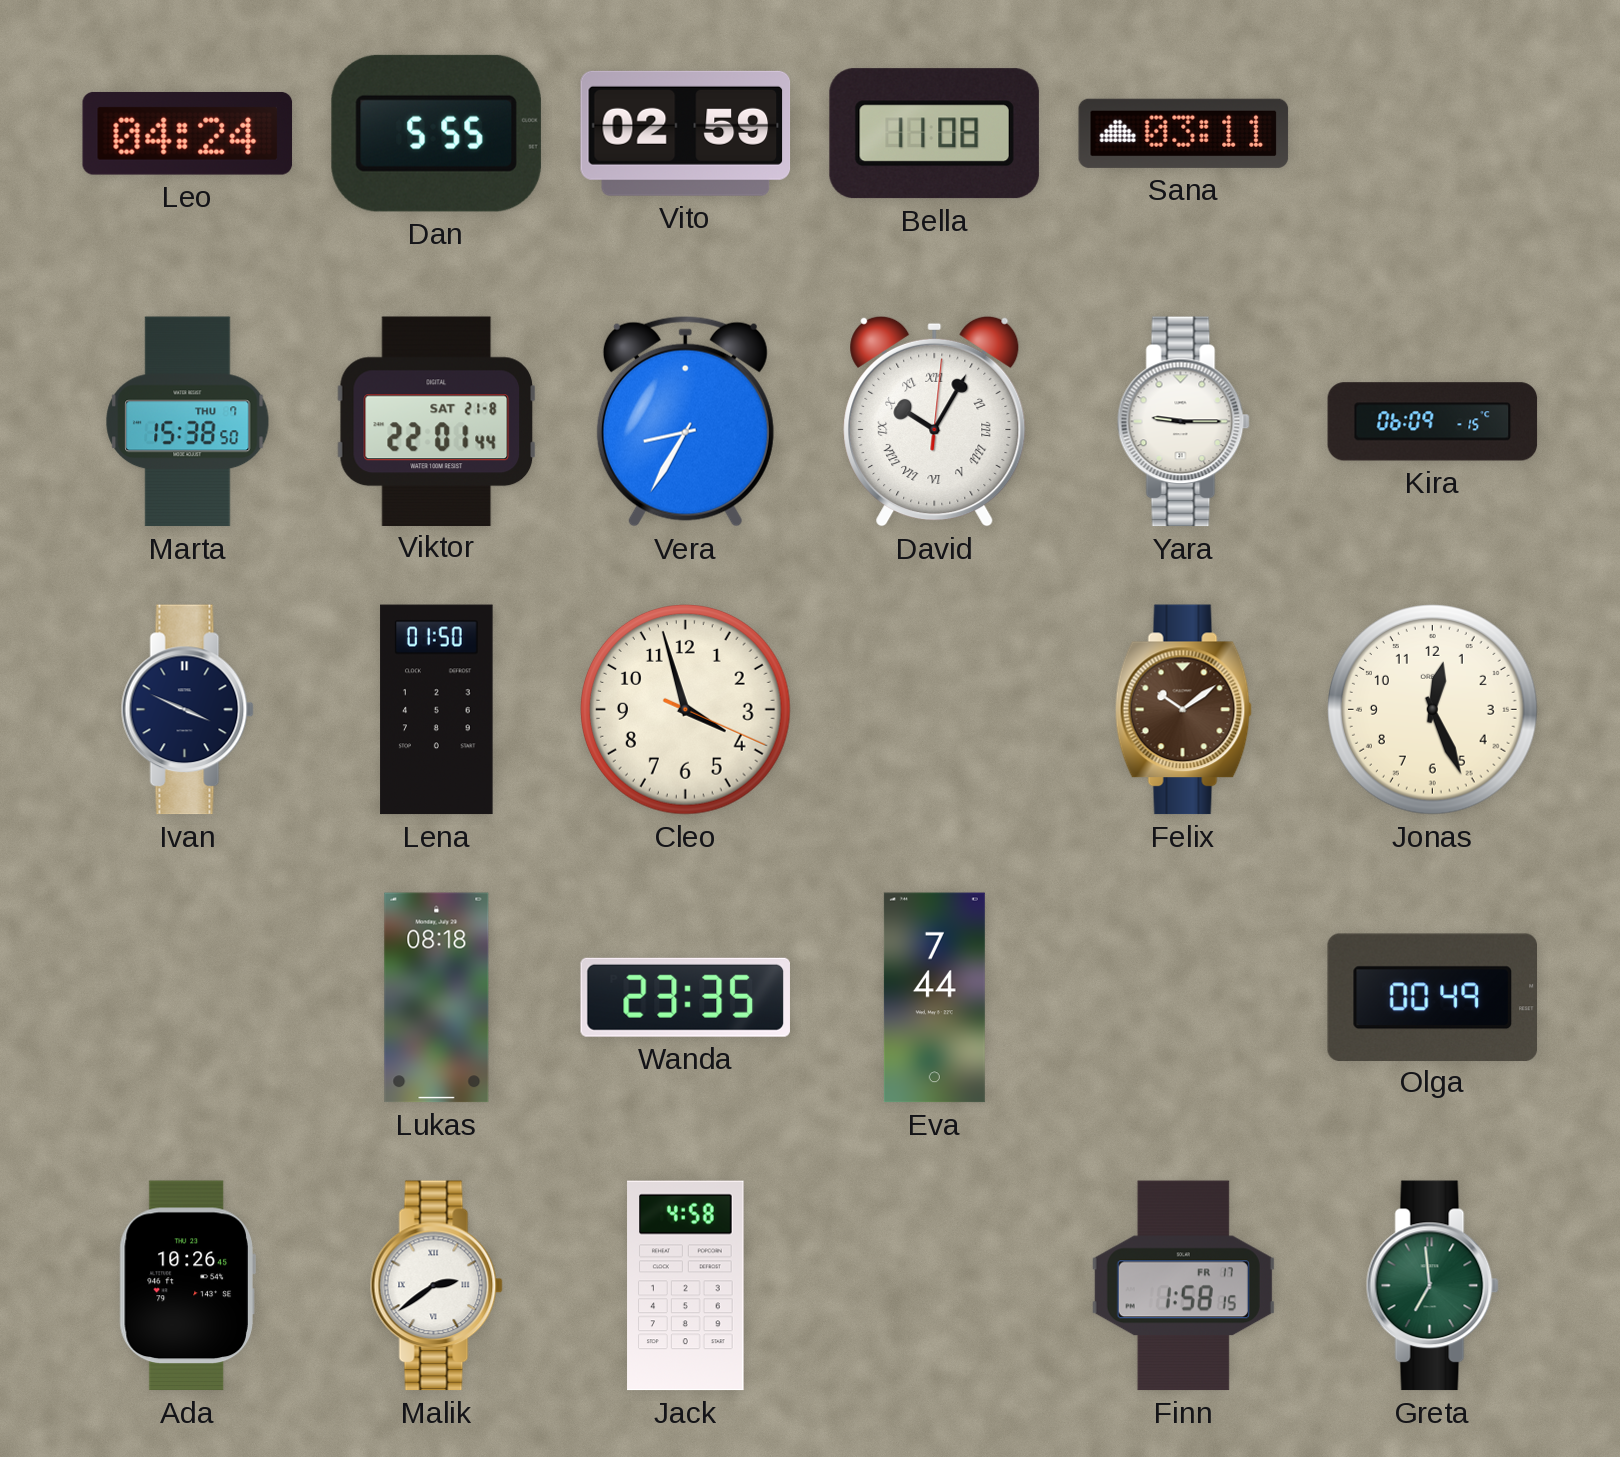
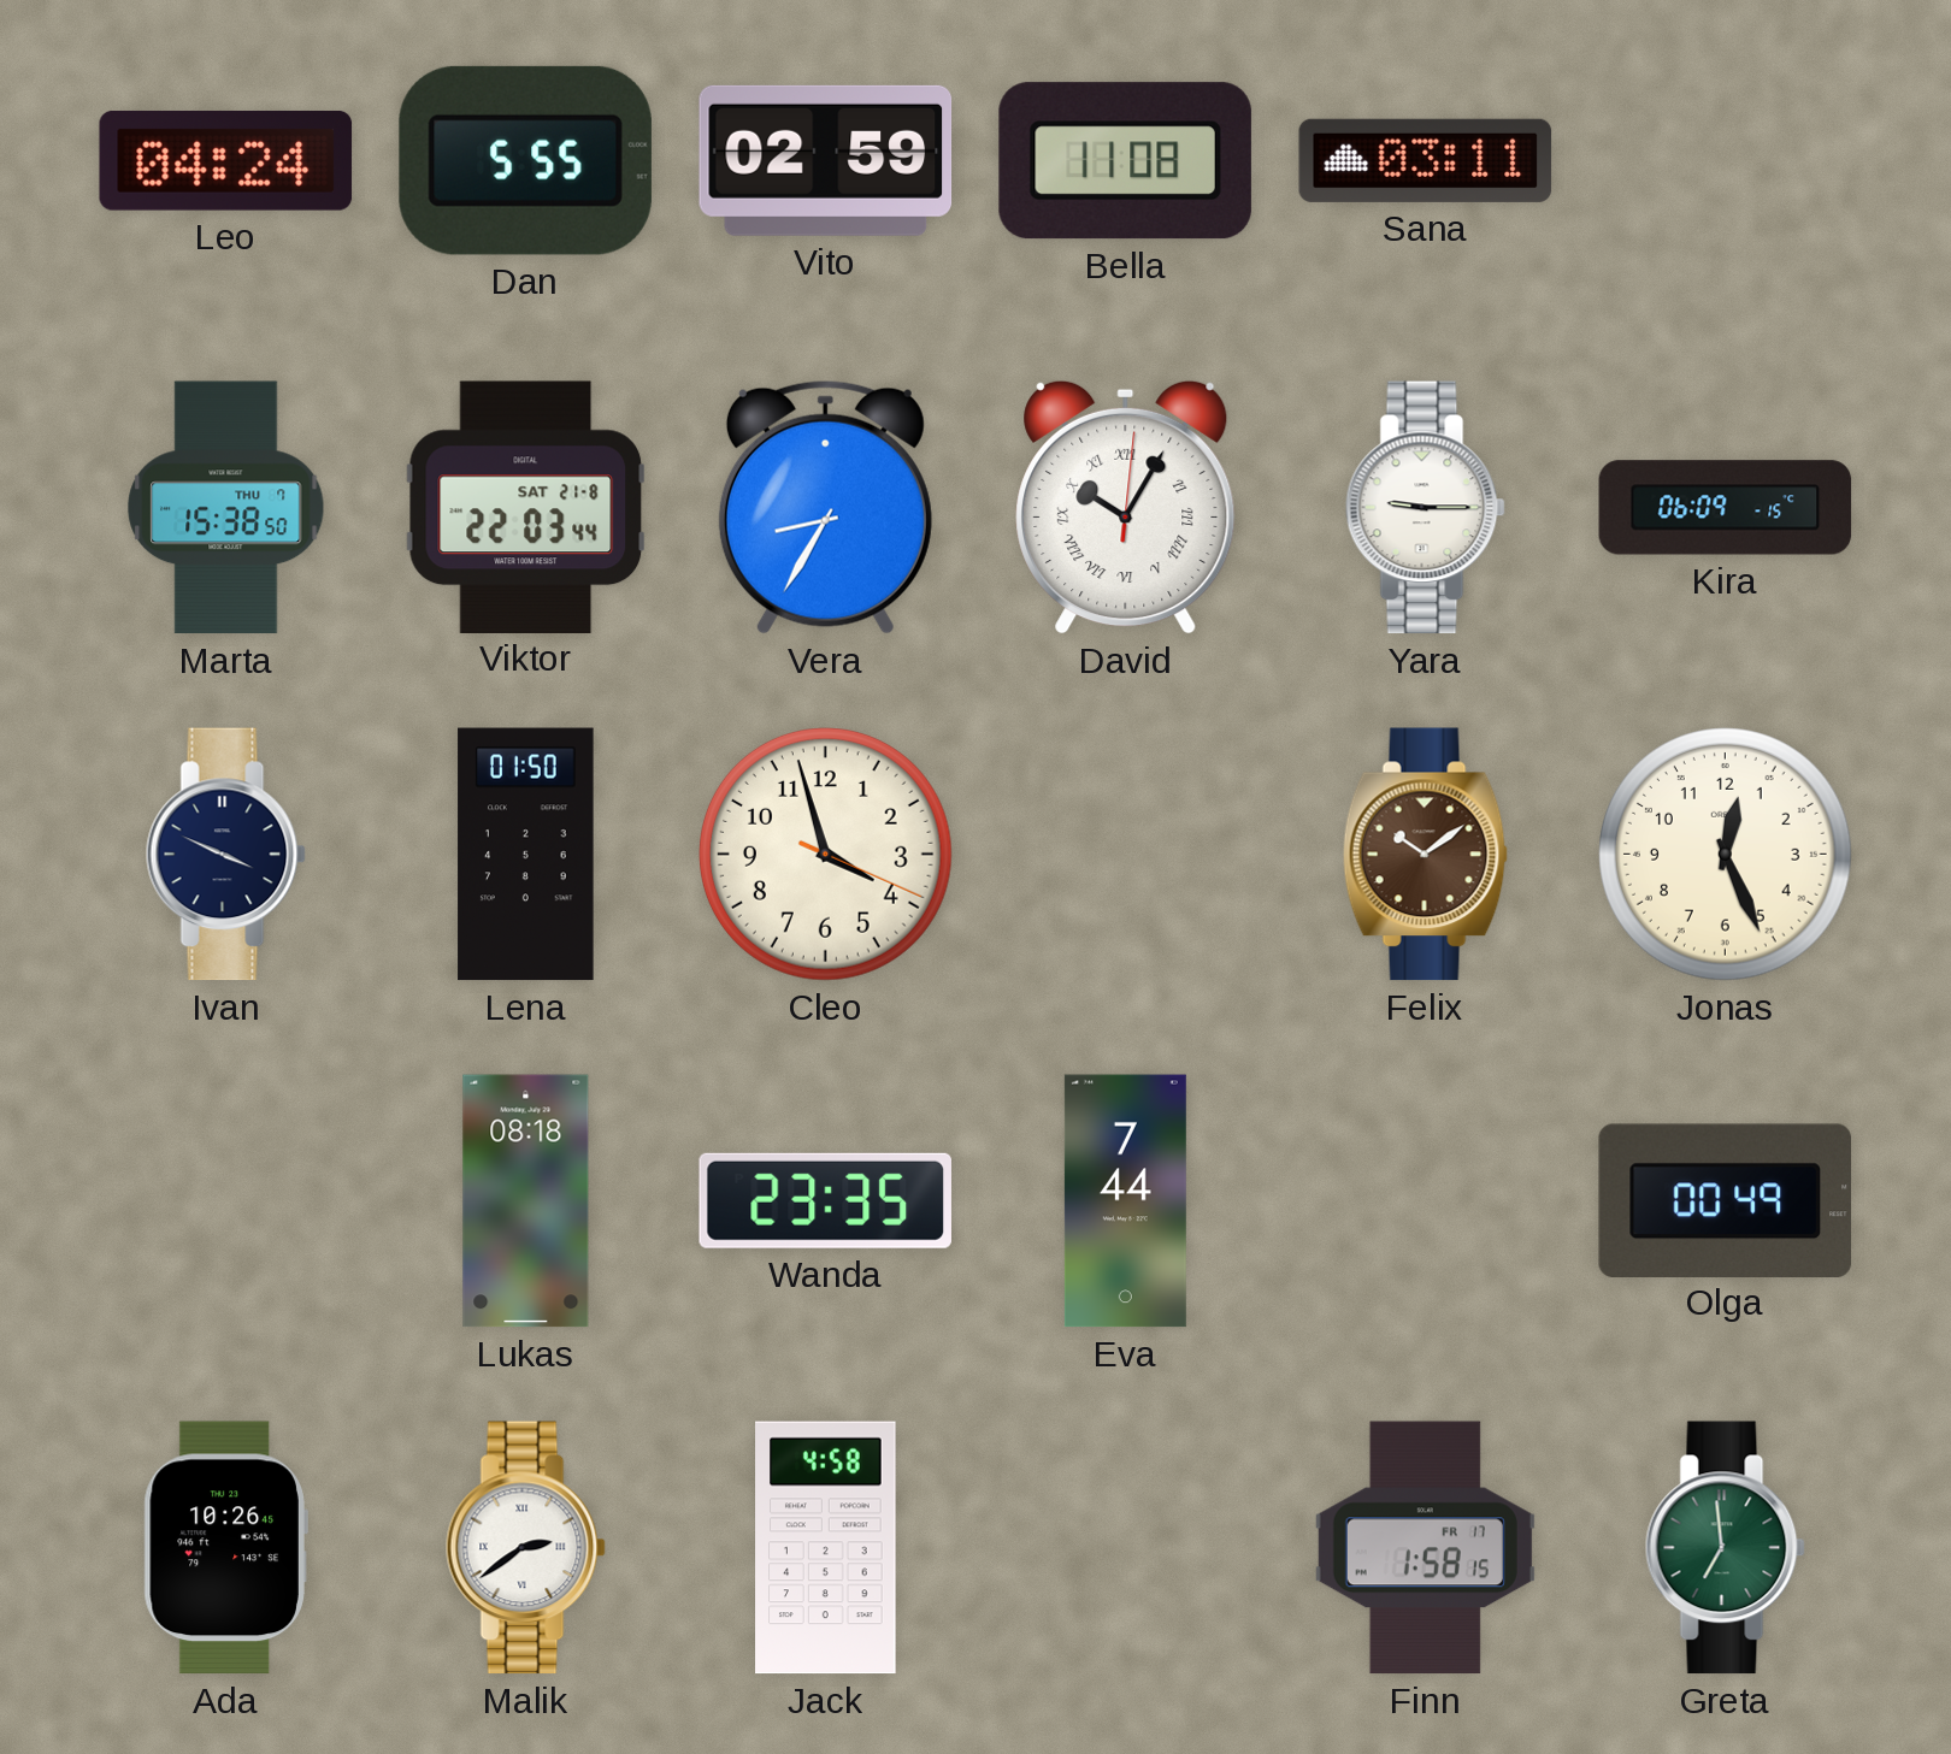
Viktor: 22:01 -> 22:03 (526, 507)
